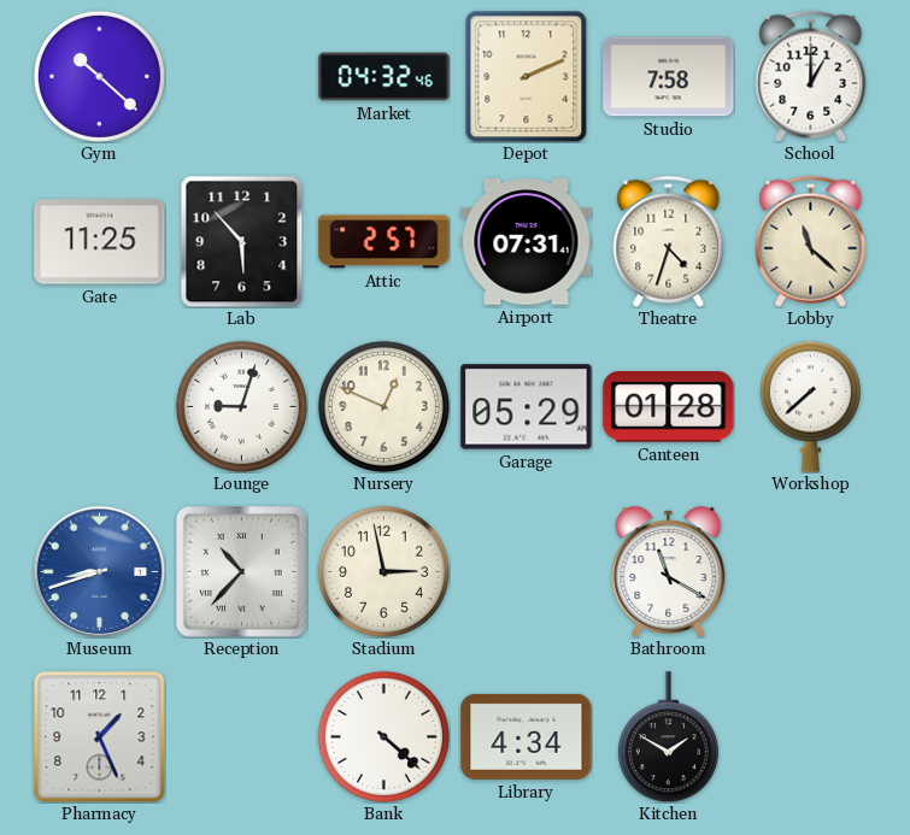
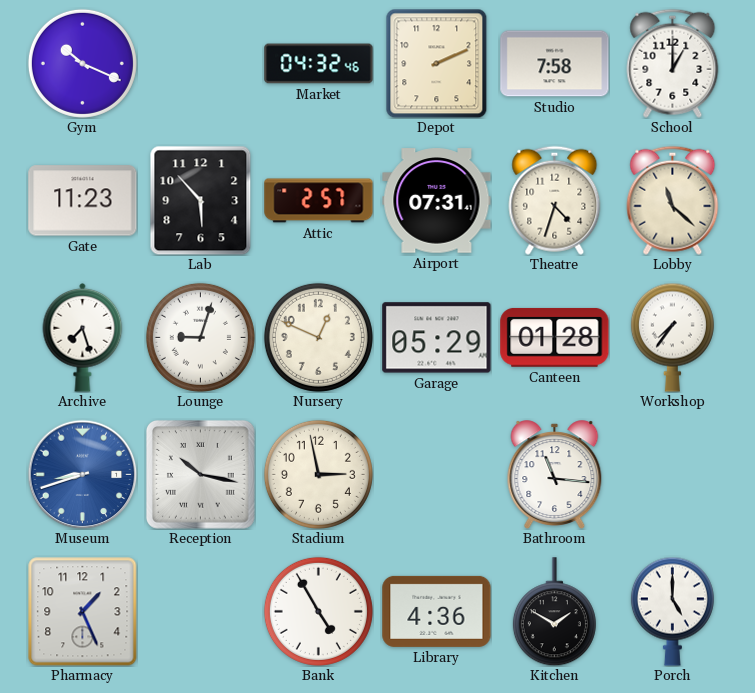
Gym: 10:22 -> 10:19 (82, 63)
Gate: 11:25 -> 11:23 (83, 201)
Archive: none -> 7:27 (83, 337)
Workshop: 7:38 -> 7:36 (672, 337)
Reception: 10:37 -> 10:17 (200, 474)
Bathroom: 11:20 -> 11:16 (555, 474)
Bank: 4:22 -> 4:55 (318, 611)
Library: 4:34 -> 4:36 (437, 611)
Porch: none -> 5:00 (672, 611)
